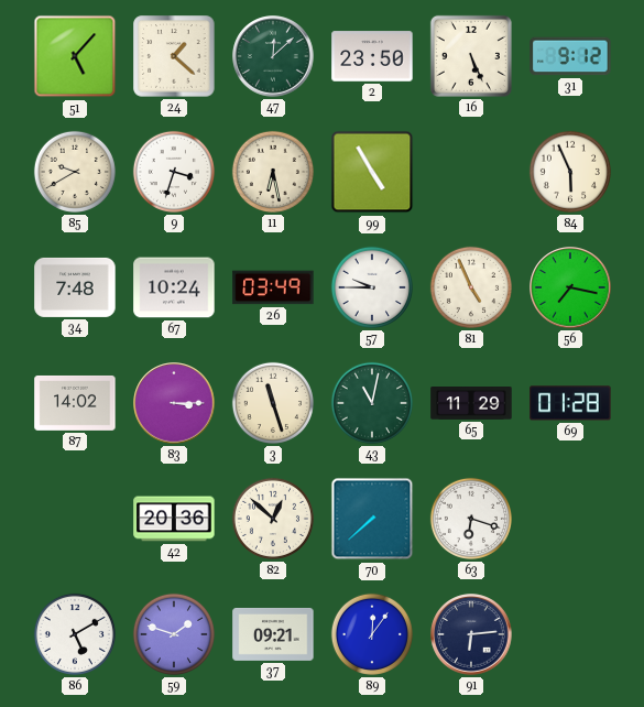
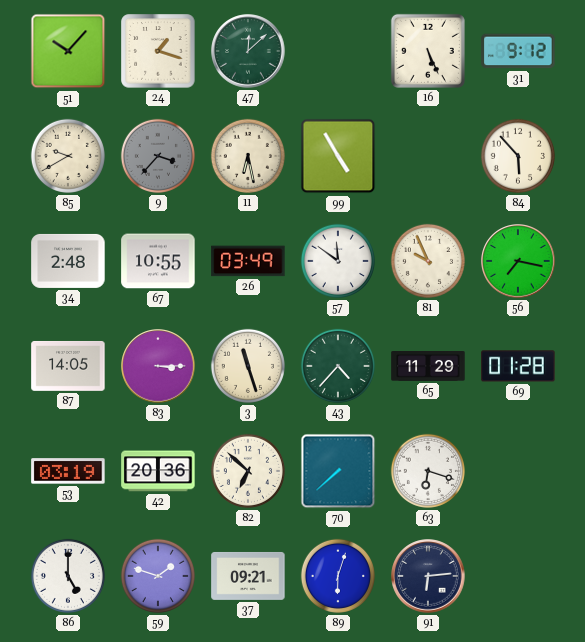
51: 5:07 -> 10:07 (68, 51)
24: 1:22 -> 1:18 (158, 51)
2: 23:50 -> none (372, 56)
9: 3:33 -> 3:37 (158, 156)
9 dial: white -> grey (158, 156)
84: 5:56 -> 5:53 (518, 156)
34: 7:48 -> 2:48 (68, 261)
67: 10:24 -> 10:55 (158, 261)
57: 9:45 -> 11:51 (338, 261)
81: 4:56 -> 9:56 (428, 261)
87: 14:02 -> 14:05 (68, 366)
43: 11:02 -> 4:37 (338, 366)
53: none -> 03:19 (68, 471)
82: 12:52 -> 6:52 (248, 471)
86: 5:10 -> 5:00 (68, 576)
89: 12:06 -> 6:03 (338, 576)
